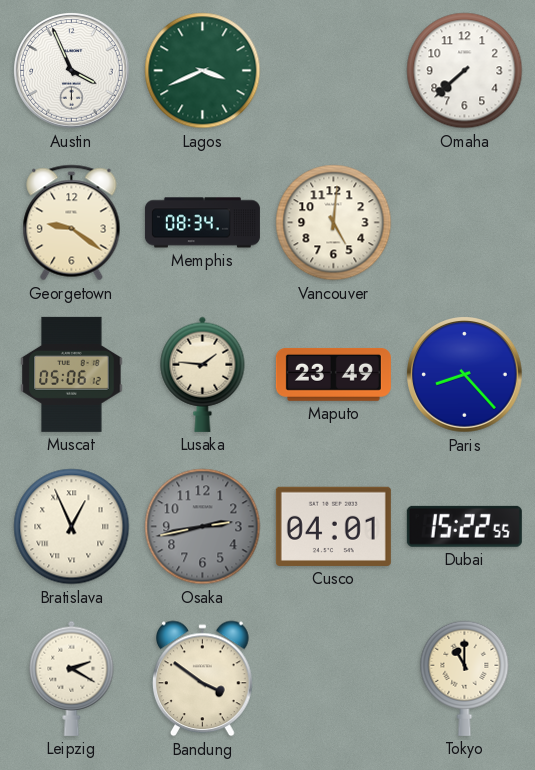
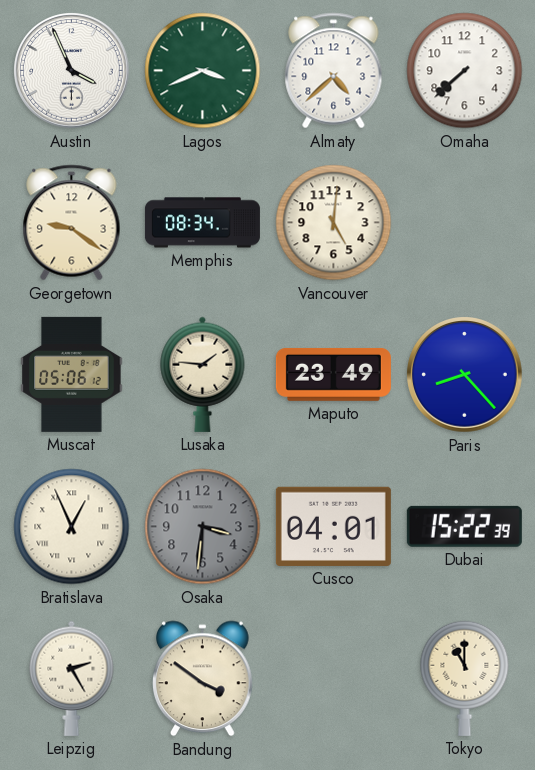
Almaty: none -> 4:38 (334, 71)
Osaka: 2:43 -> 3:31 (203, 527)
Dubai: 15:22:55 -> 15:22:39 (464, 526)
Leipzig: 2:20 -> 2:25 (72, 678)
